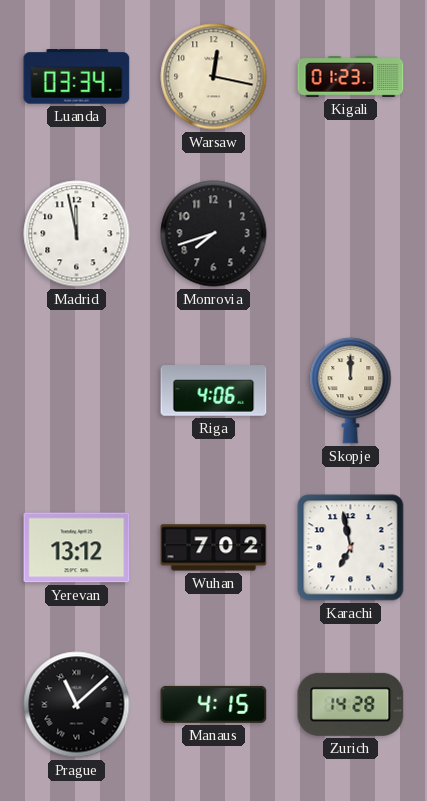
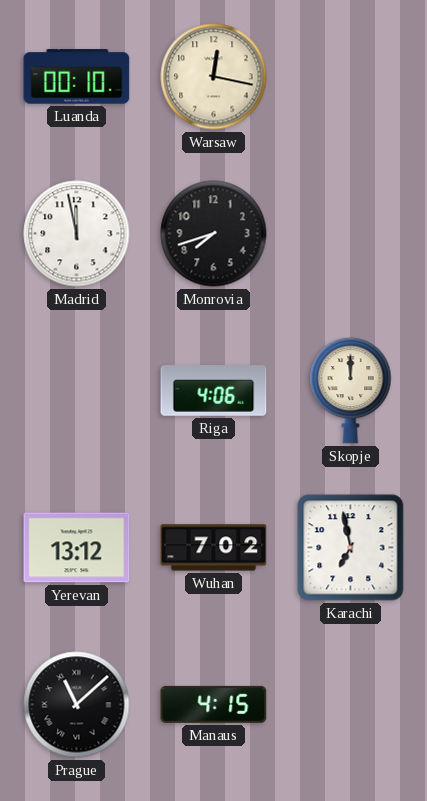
Luanda: 03:34 -> 00:10 (77, 77)
Kigali: 01:23 -> none (351, 77)
Zurich: 14:28 -> none (351, 704)
